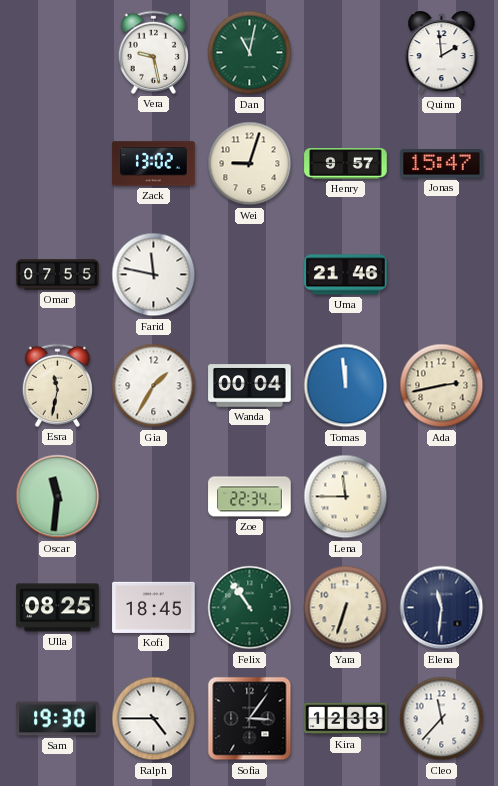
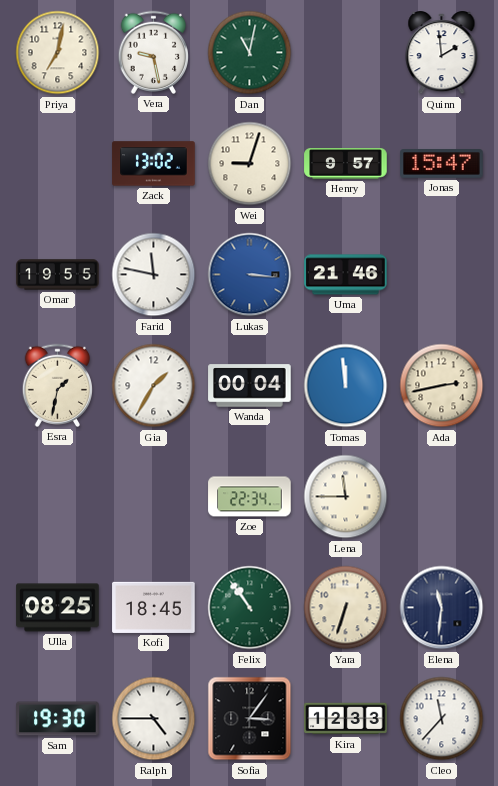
Priya: none -> 7:02 (58, 53)
Omar: 07:55 -> 19:55 (58, 275)
Lukas: none -> 3:16 (250, 275)
Esra: 11:32 -> 1:32 (57, 385)
Oscar: 11:31 -> none (58, 497)
